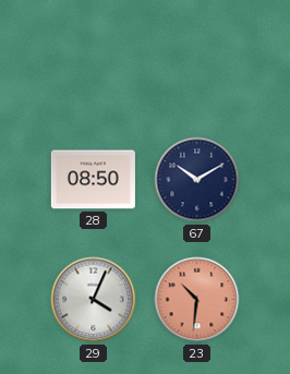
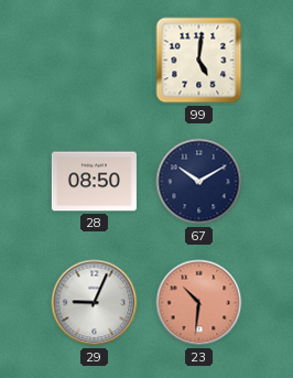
99: none -> 5:01 (199, 61)
29: 4:04 -> 9:04 (95, 303)
